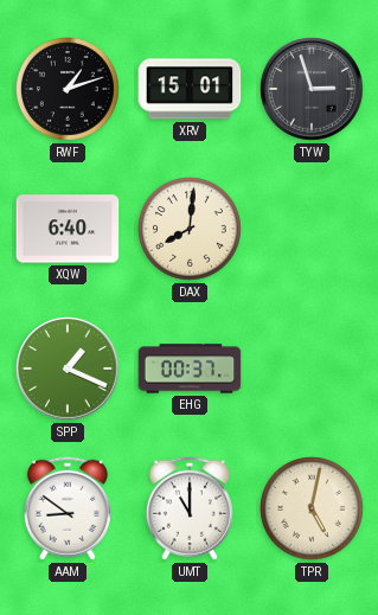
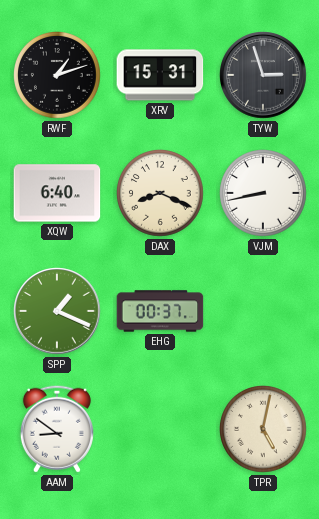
XRV: 15:01 -> 15:31 (160, 75)
DAX: 8:01 -> 8:19 (161, 194)
VJM: none -> 8:43 (264, 194)
UMT: 11:00 -> none (190, 508)
